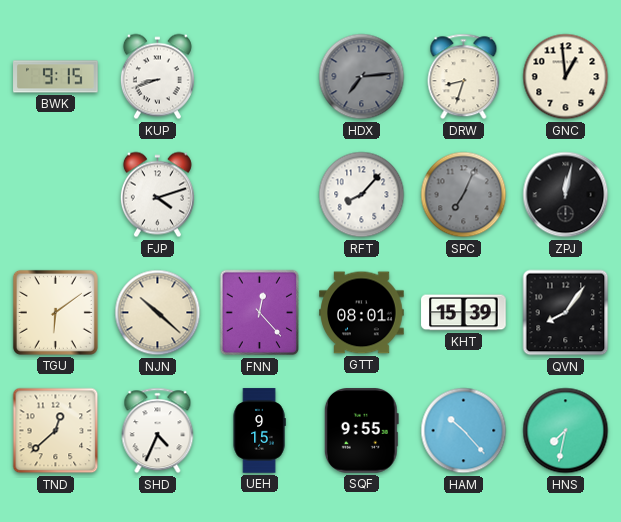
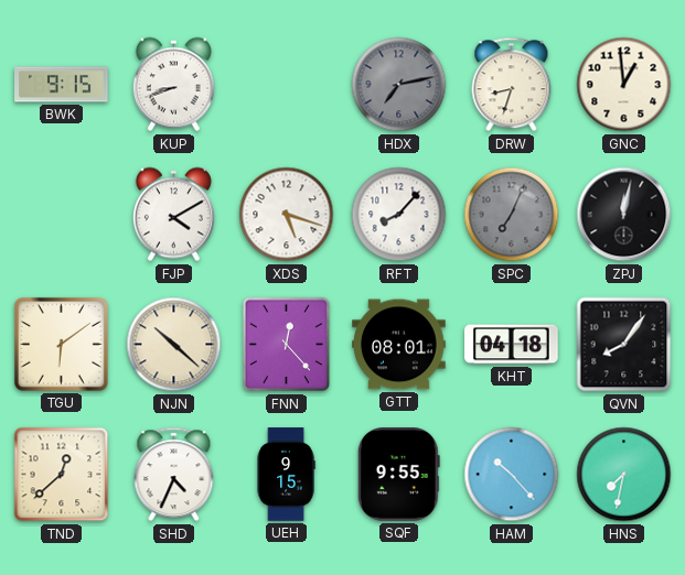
HDX: 7:14 -> 7:13 (399, 85)
FJP: 4:12 -> 4:10 (173, 215)
XDS: none -> 5:18 (287, 215)
KHT: 15:39 -> 04:18 (512, 345)
